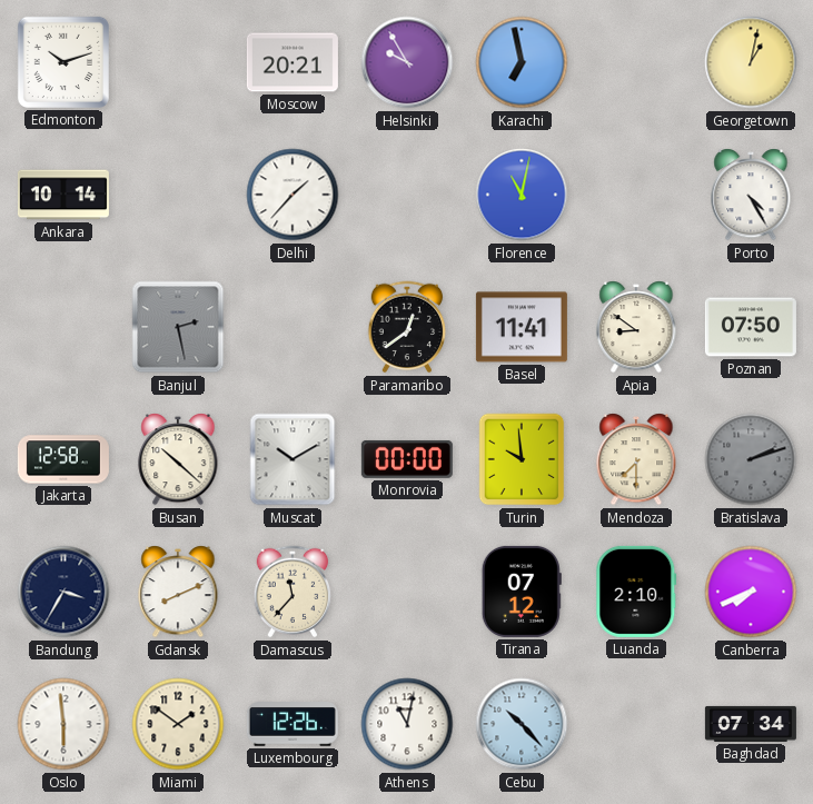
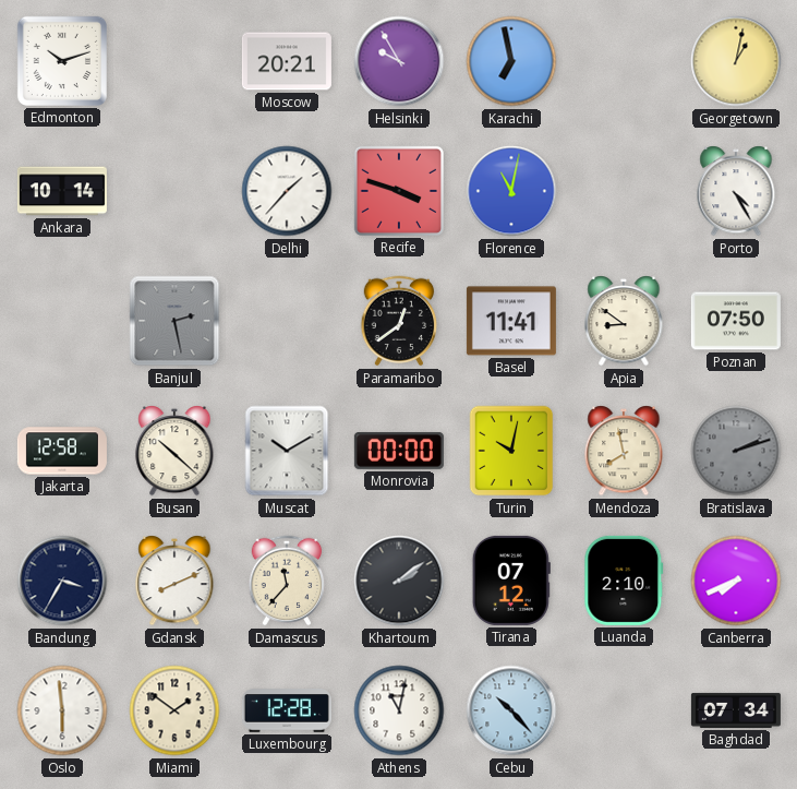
Recife: none -> 3:48 (399, 191)
Turin: 9:59 -> 10:02 (511, 451)
Mendoza: 7:30 -> 7:58 (624, 452)
Khartoum: none -> 2:09 (399, 581)
Luxembourg: 12:26 -> 12:28 (287, 710)
